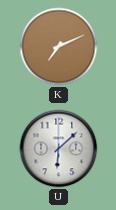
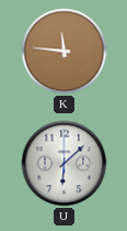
K: 7:11 -> 11:46 (65, 52)
